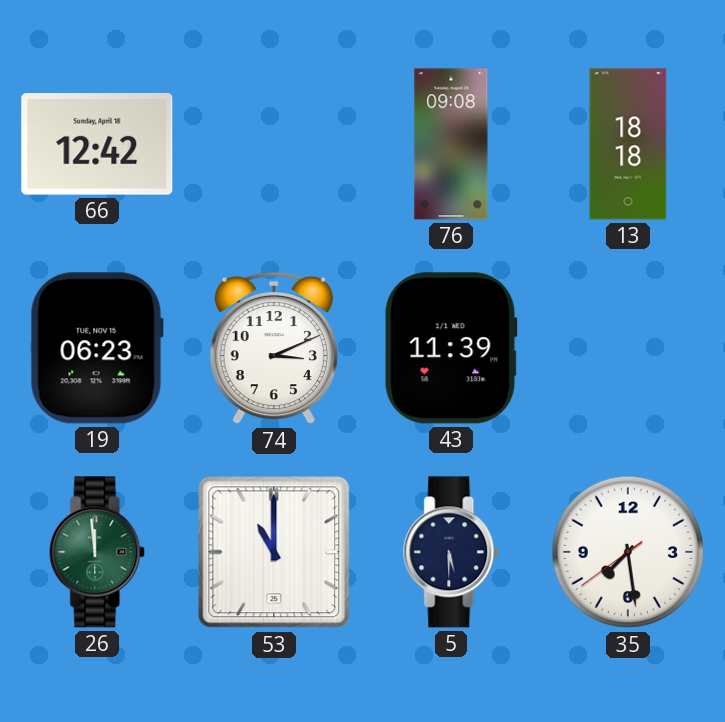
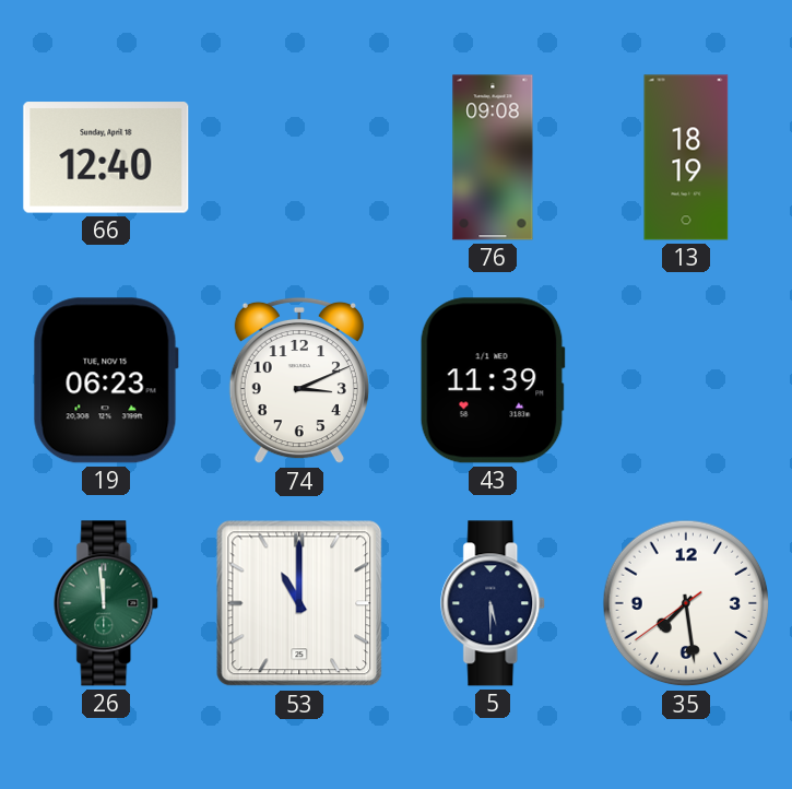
66: 12:42 -> 12:40 (106, 157)
13: 18:18 -> 18:19 (686, 157)
